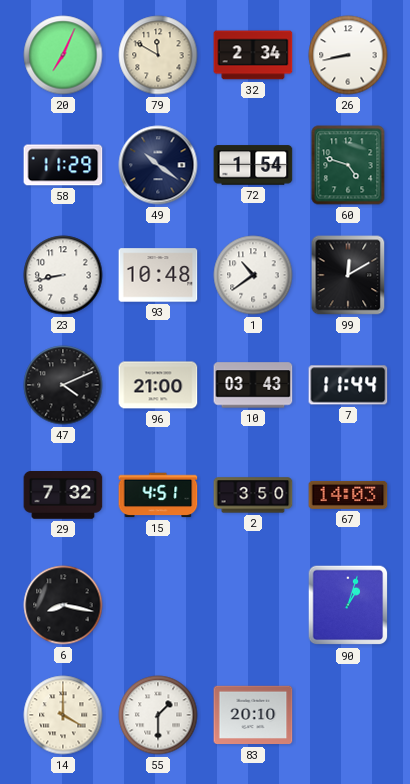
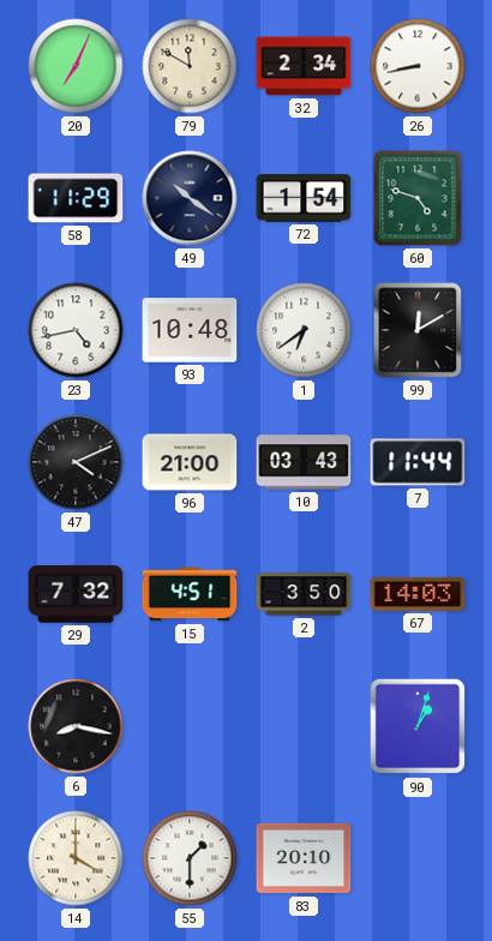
23: 8:43 -> 4:43 (76, 330)
1: 10:39 -> 6:39 (304, 330)
